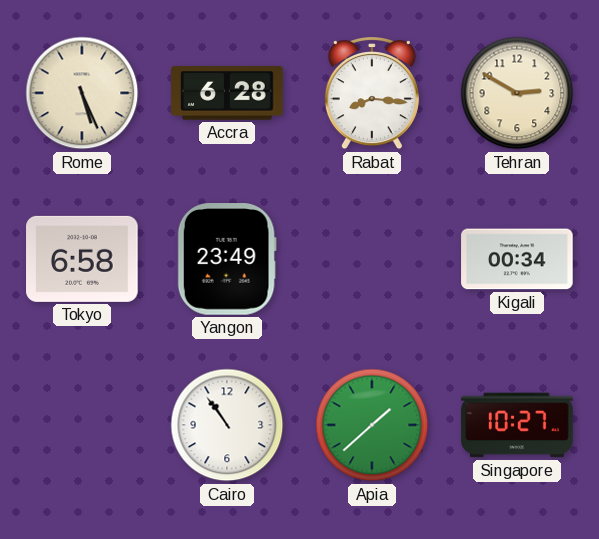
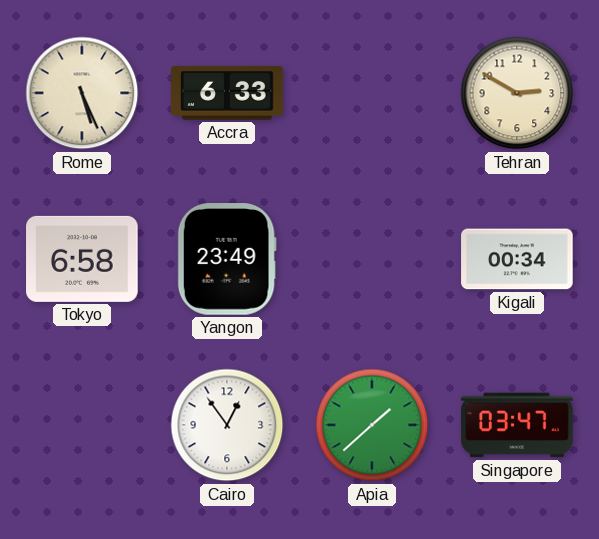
Accra: 6:28 -> 6:33 (227, 93)
Rabat: 8:16 -> none (372, 94)
Cairo: 10:54 -> 12:54 (227, 425)
Singapore: 10:27 -> 03:47 (517, 425)
